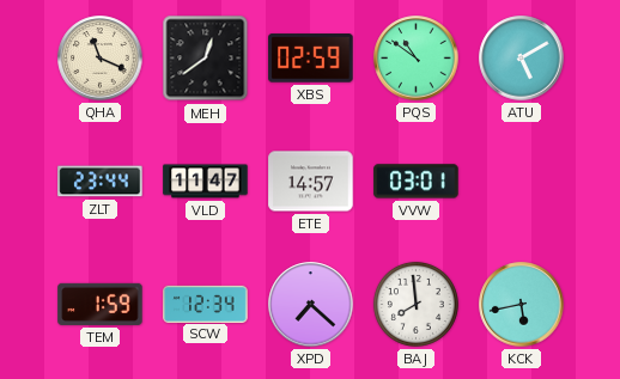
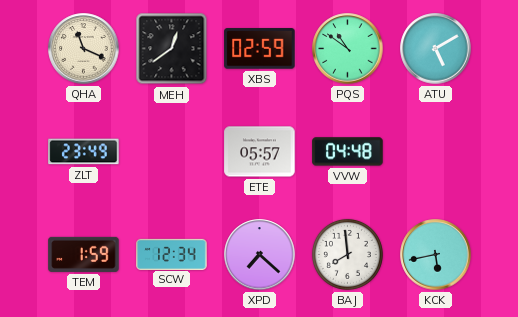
ZLT: 23:44 -> 23:49 (84, 152)
VLD: 11:47 -> none (206, 182)
ETE: 14:57 -> 05:57 (260, 152)
VVW: 03:01 -> 04:48 (348, 152)
